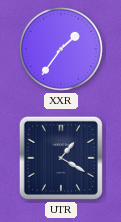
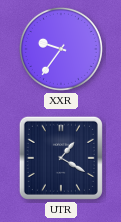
XXR: 1:36 -> 9:36 (61, 49)
